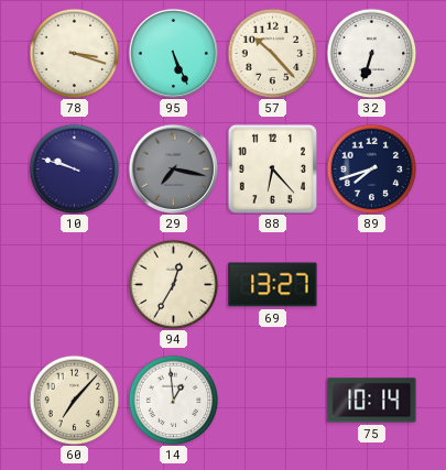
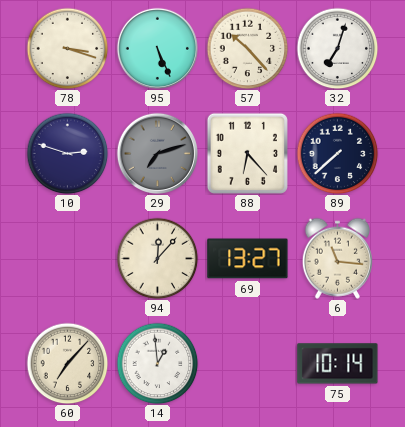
32: 6:33 -> 7:03 (337, 48)
10: 9:48 -> 2:48 (67, 153)
29: 7:17 -> 7:12 (157, 153)
89: 7:42 -> 7:38 (337, 153)
94: 12:35 -> 12:07 (157, 258)
6: none -> 11:16 (337, 258)
